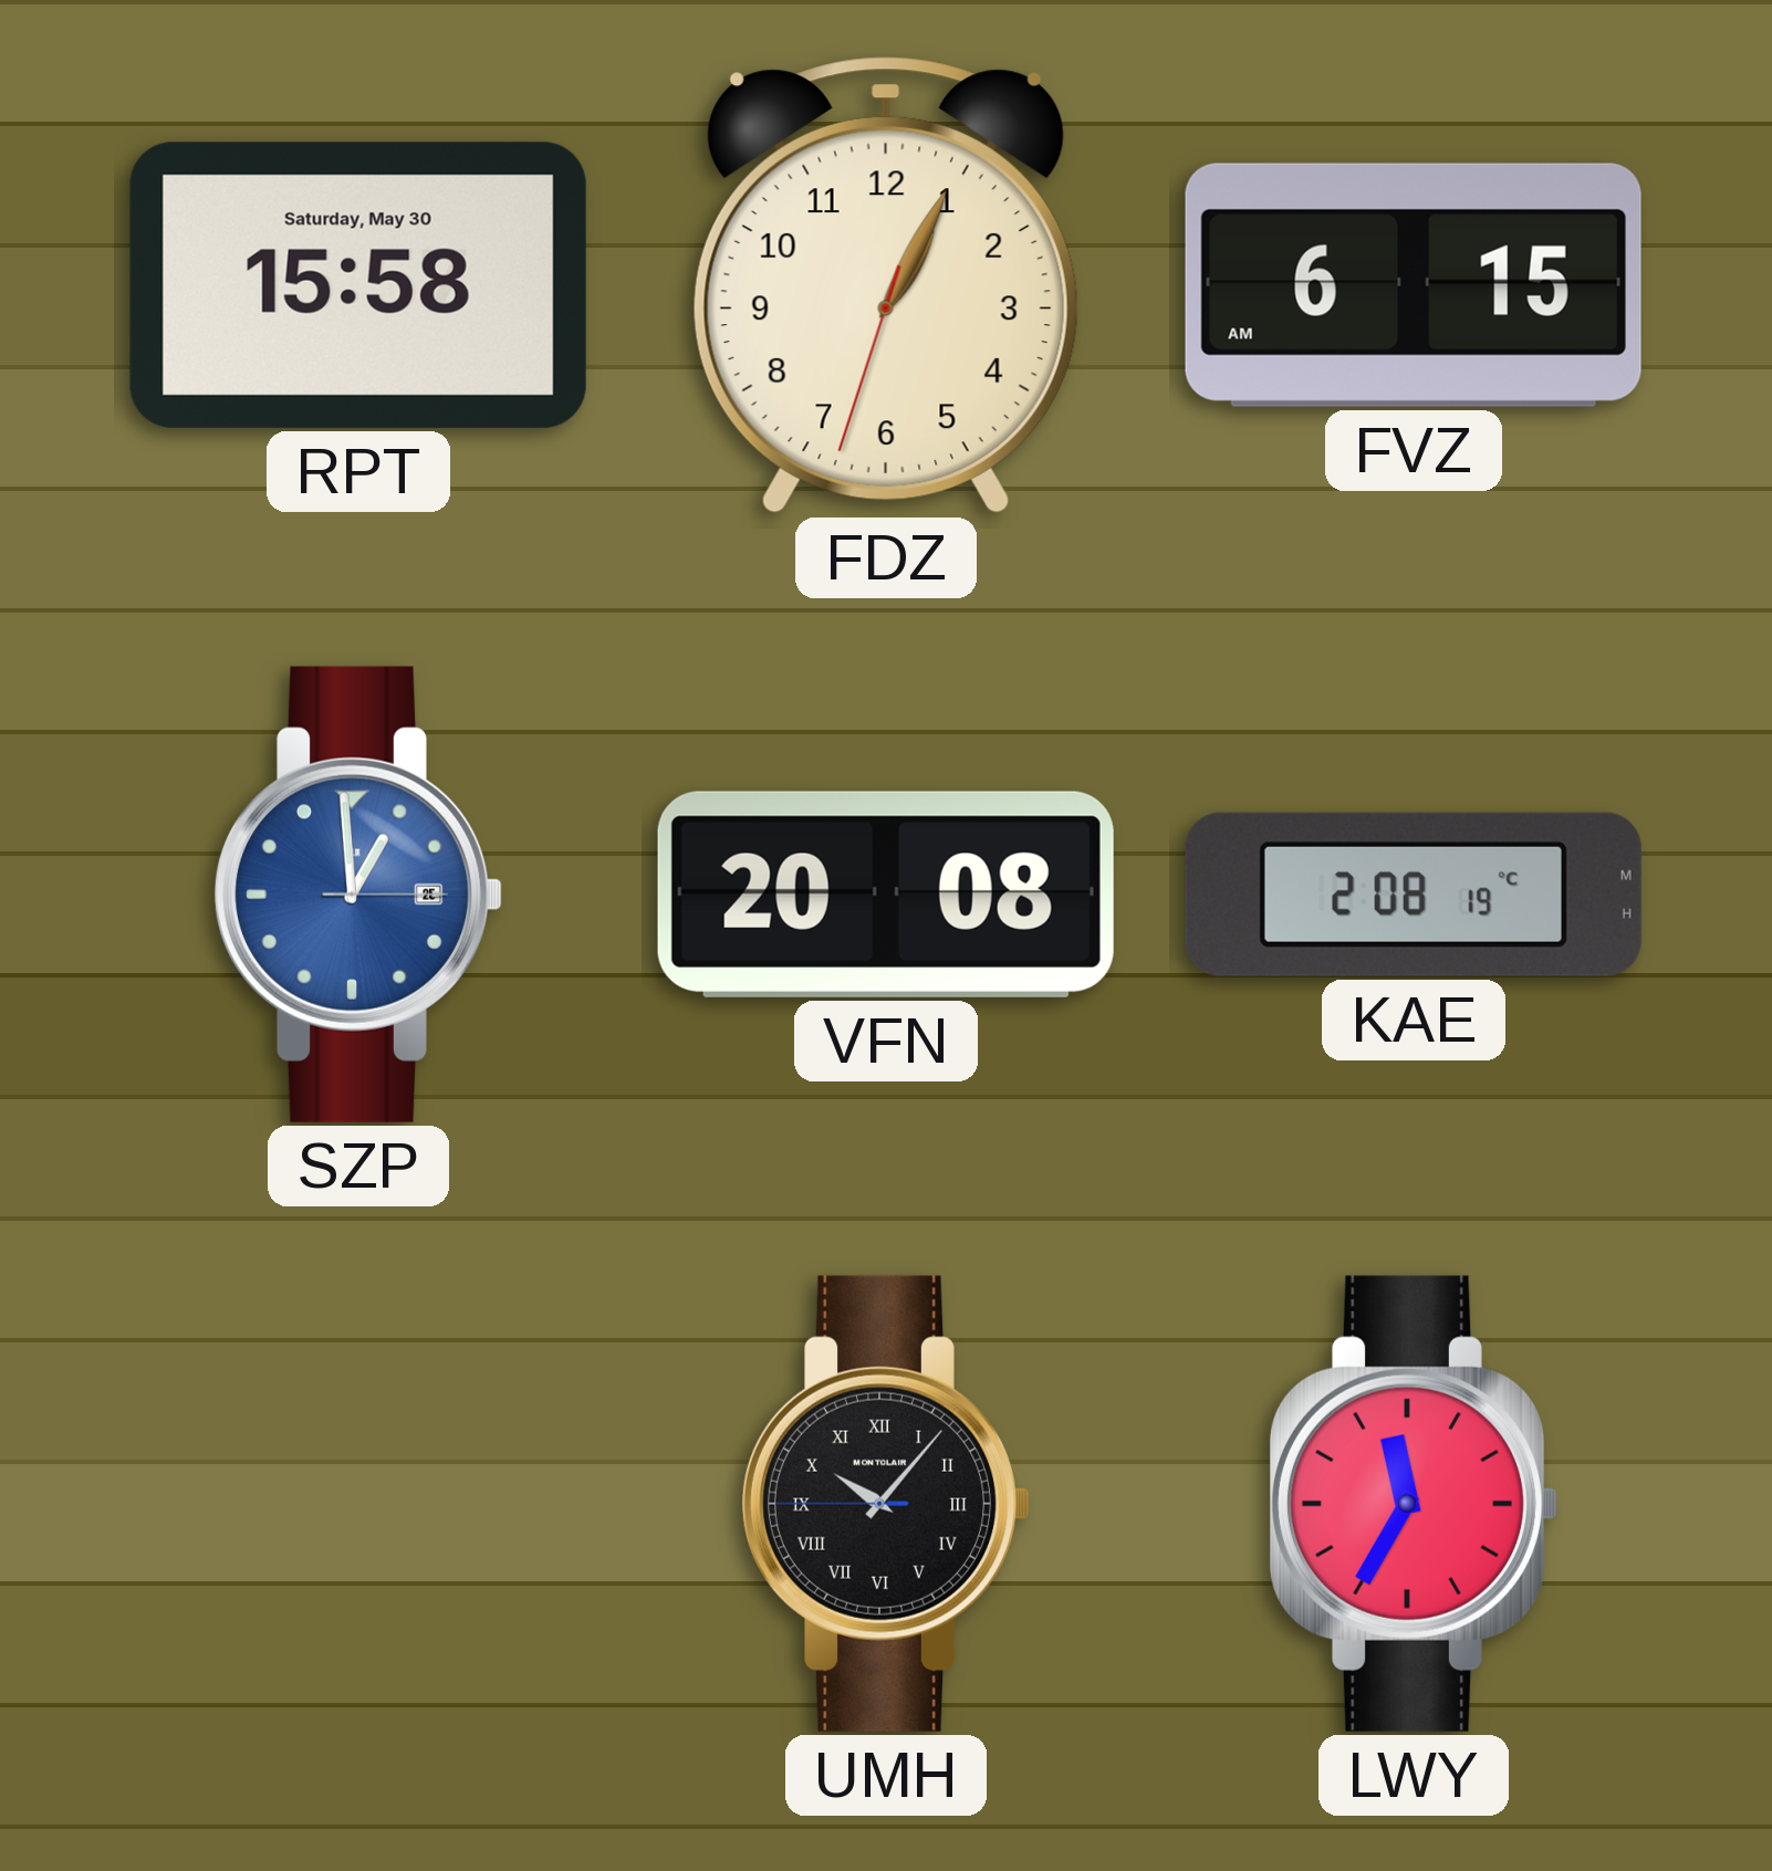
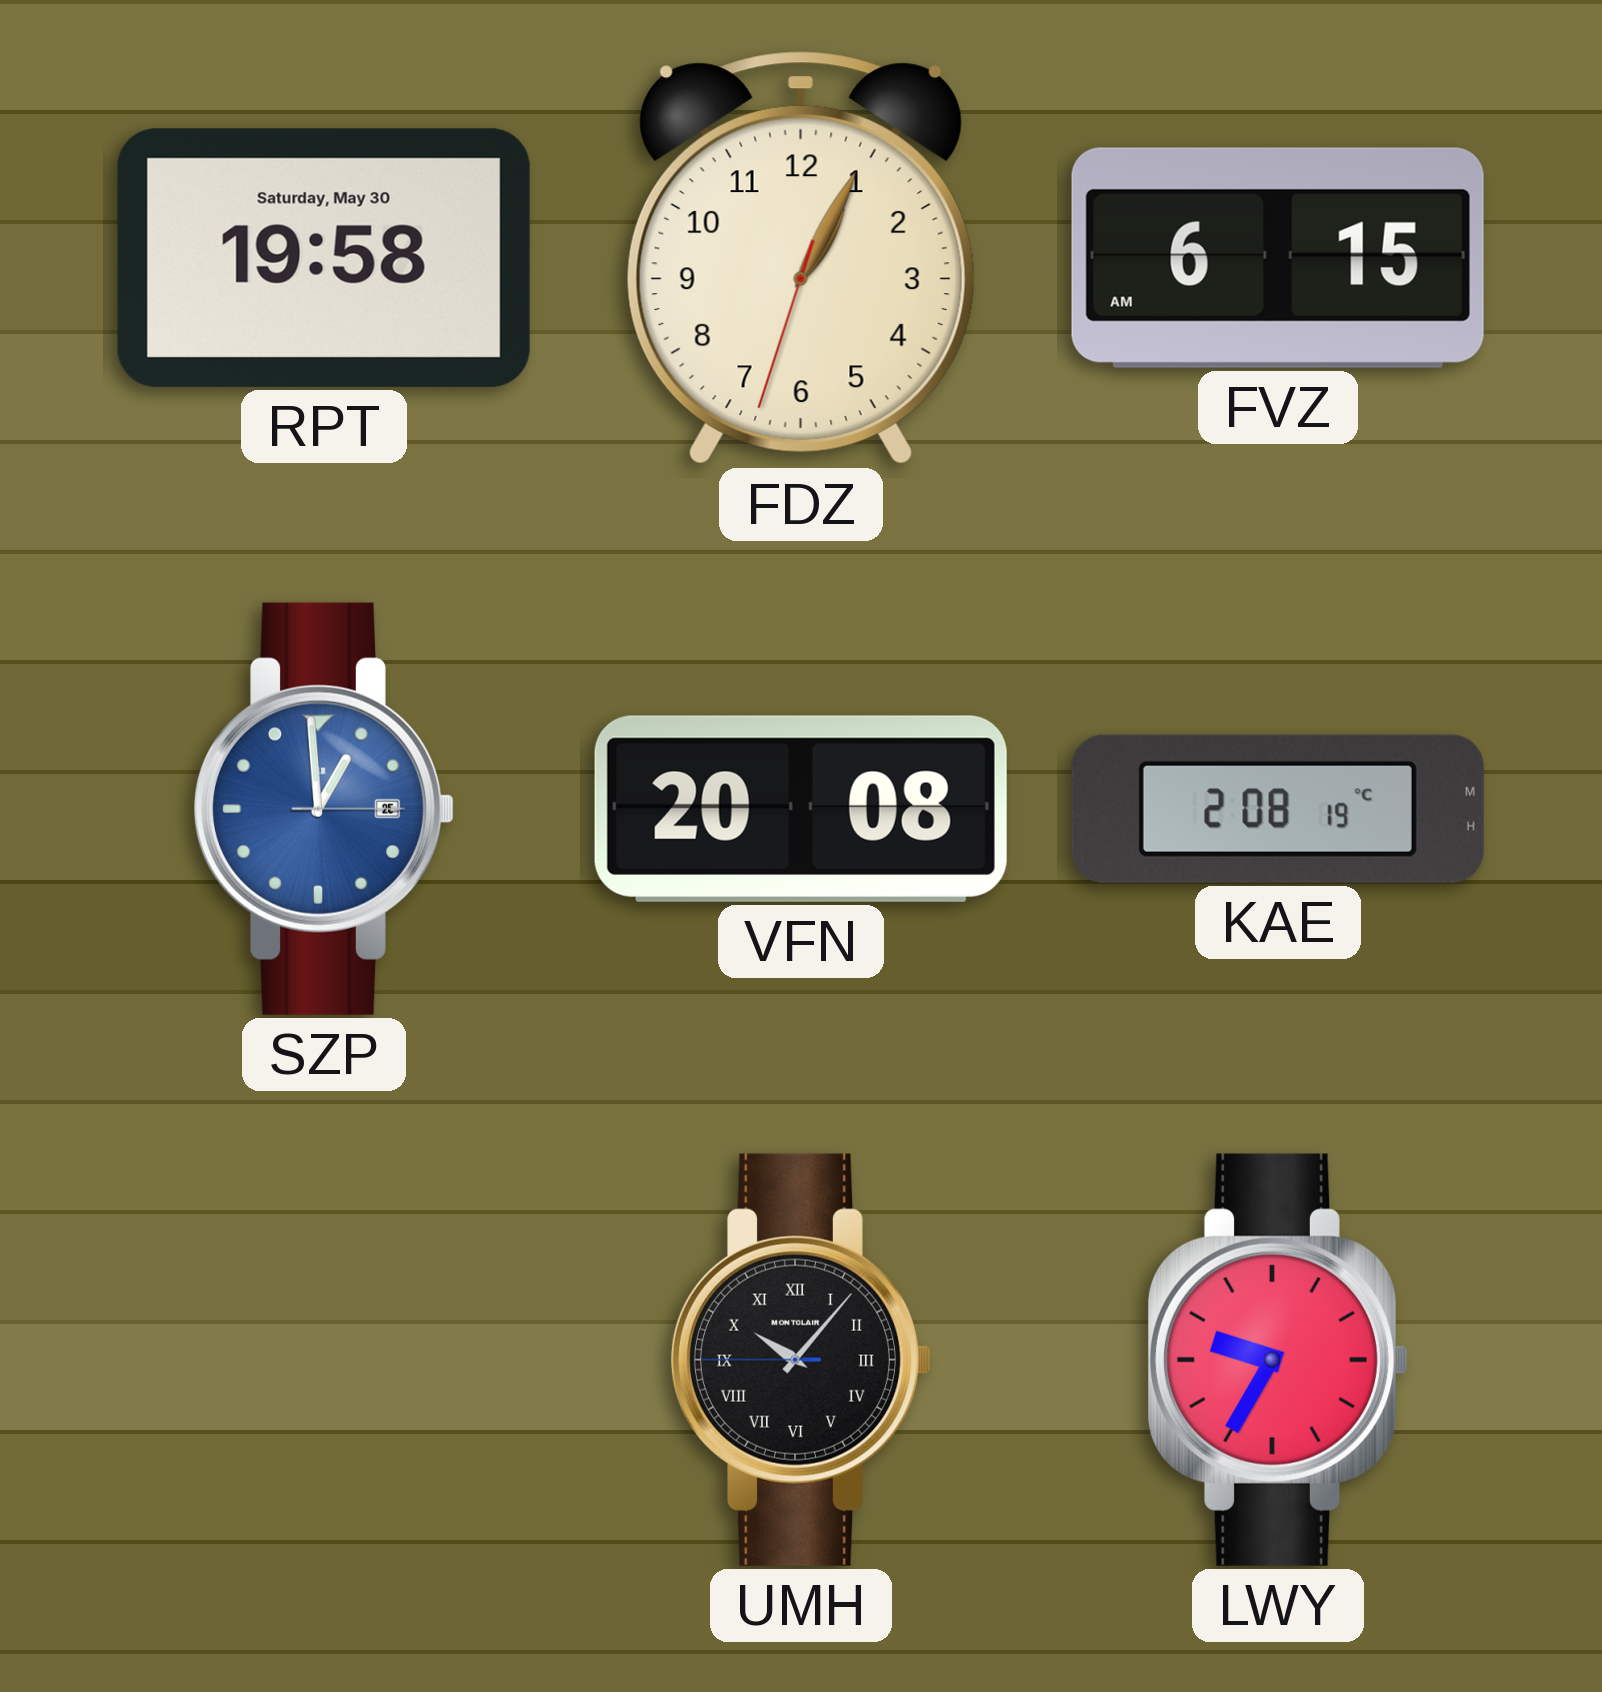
RPT: 15:58 -> 19:58 (324, 258)
LWY: 11:35 -> 9:35 (1277, 1360)
